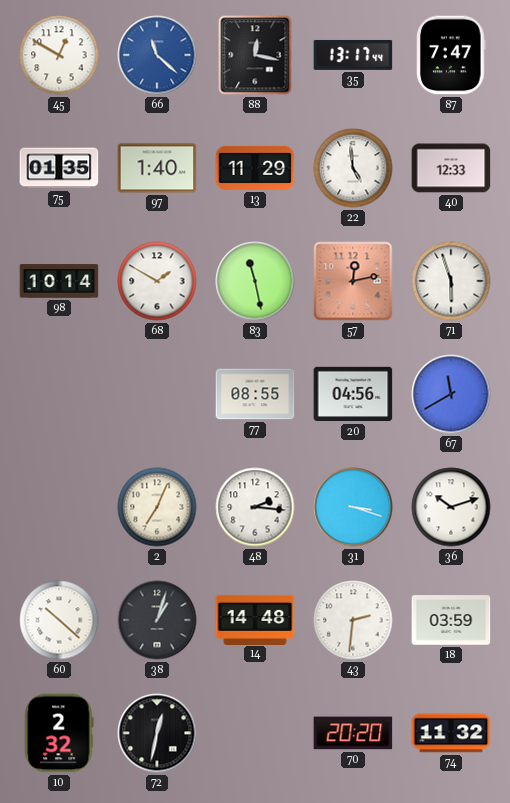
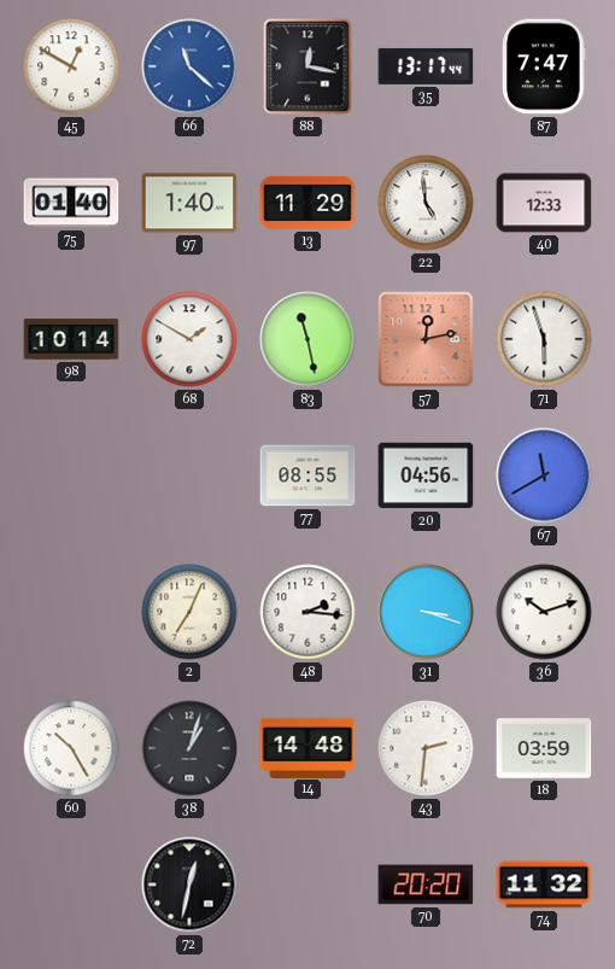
75: 01:35 -> 01:40 (71, 203)
60: 10:22 -> 10:25 (71, 748)
10: 2:32 -> none (59, 733)
